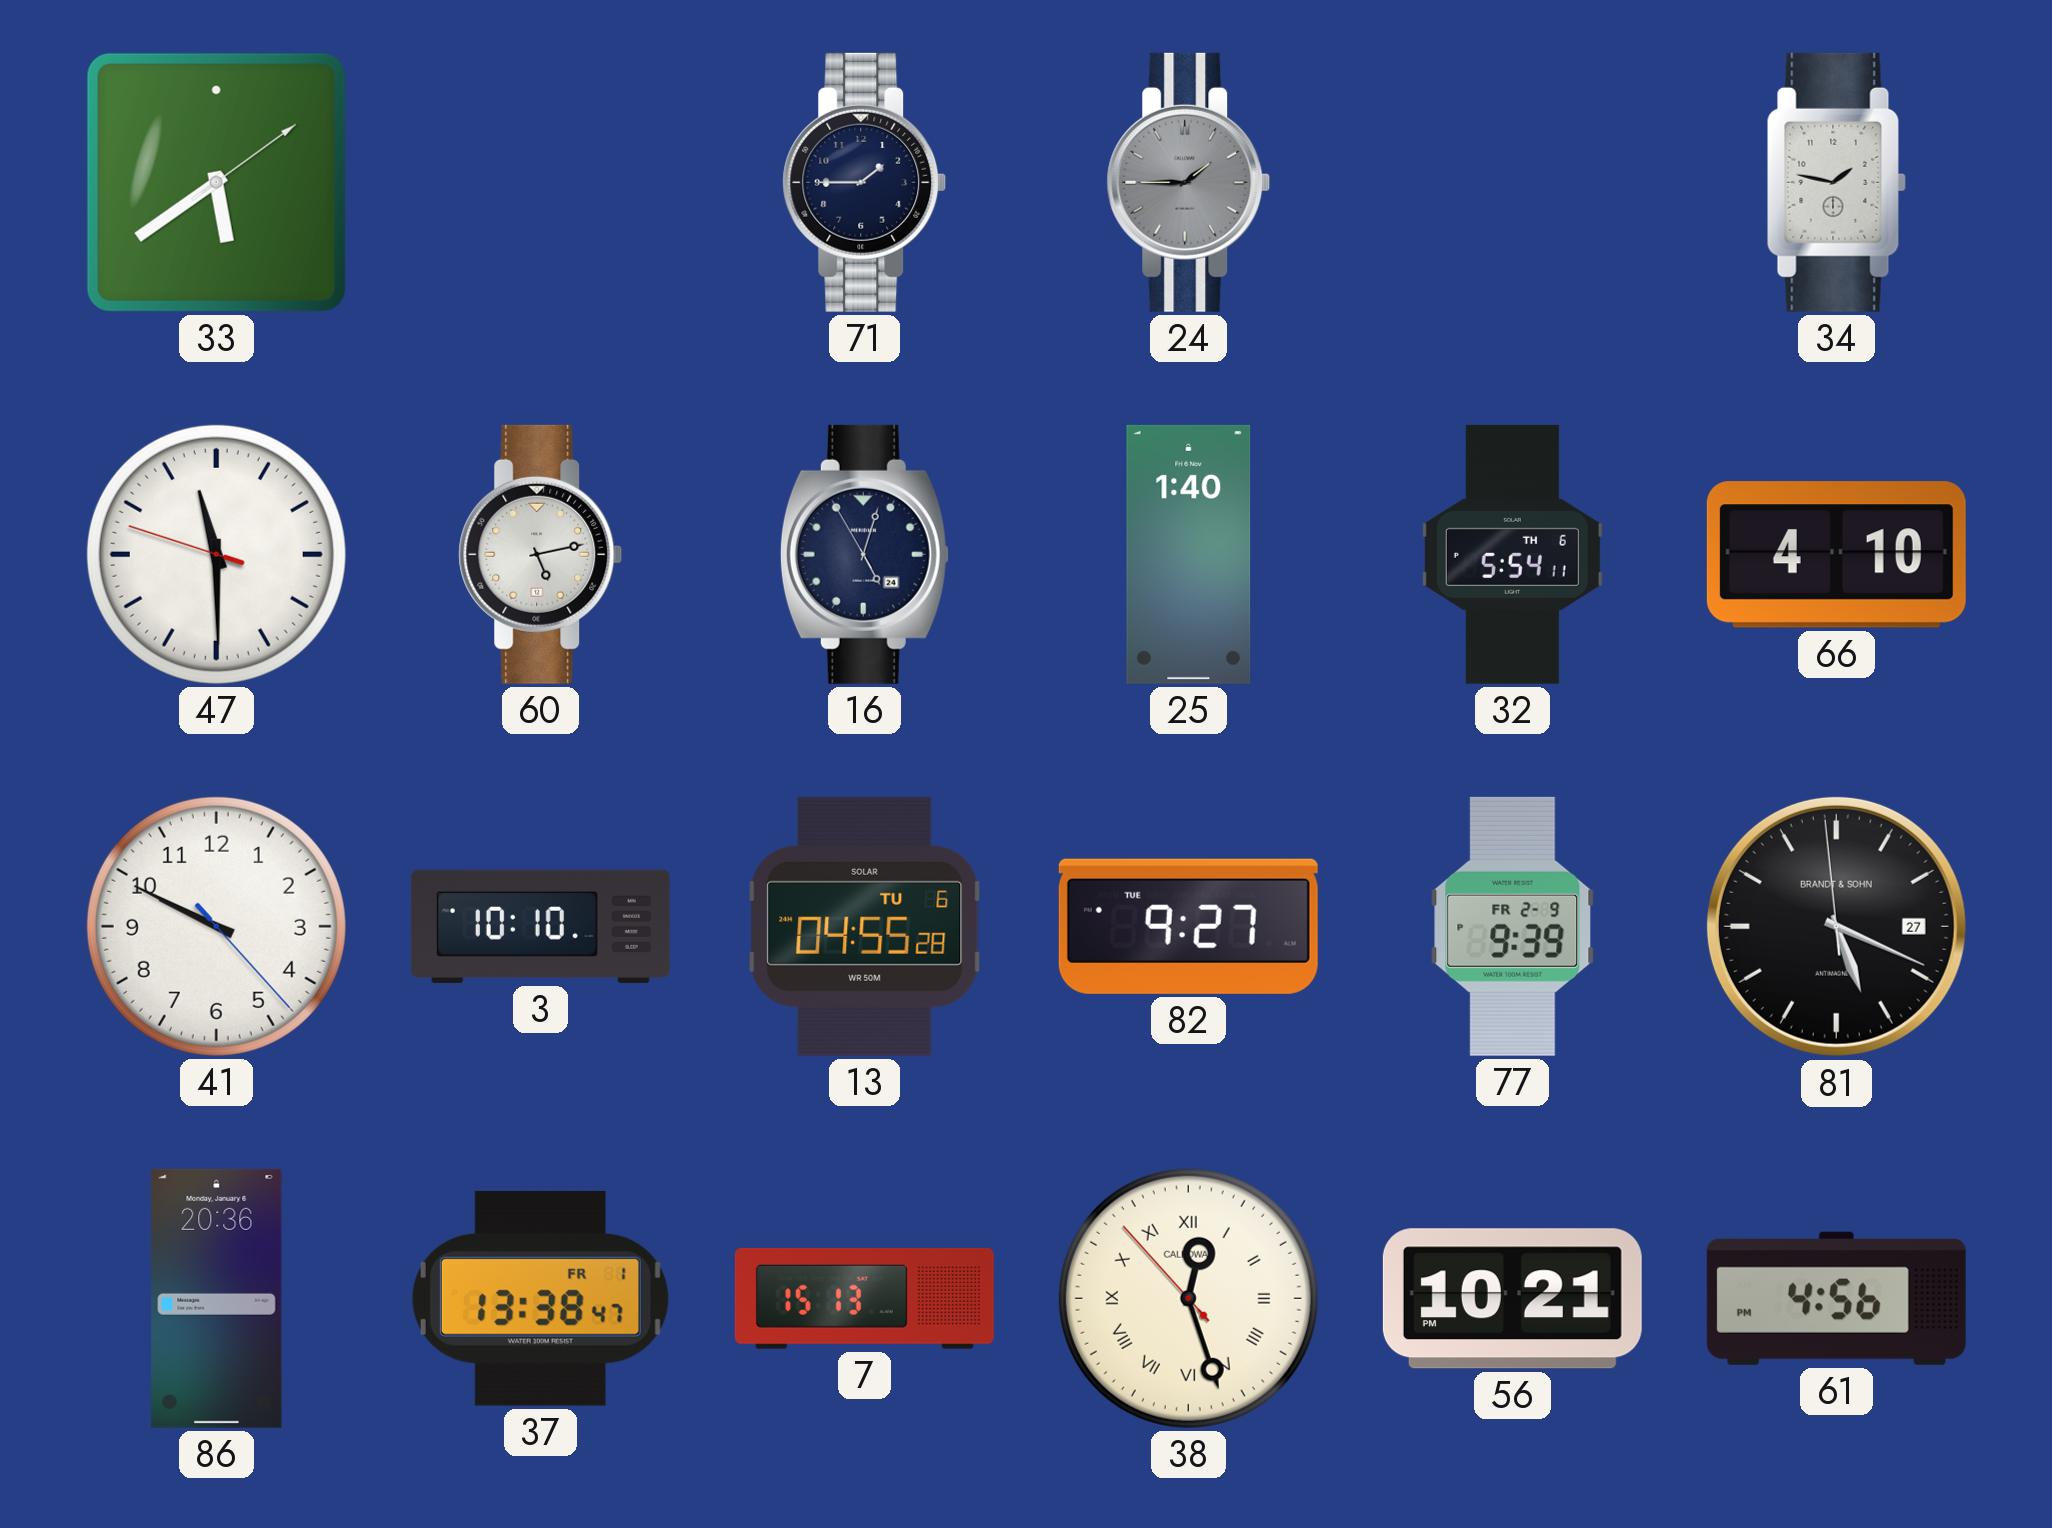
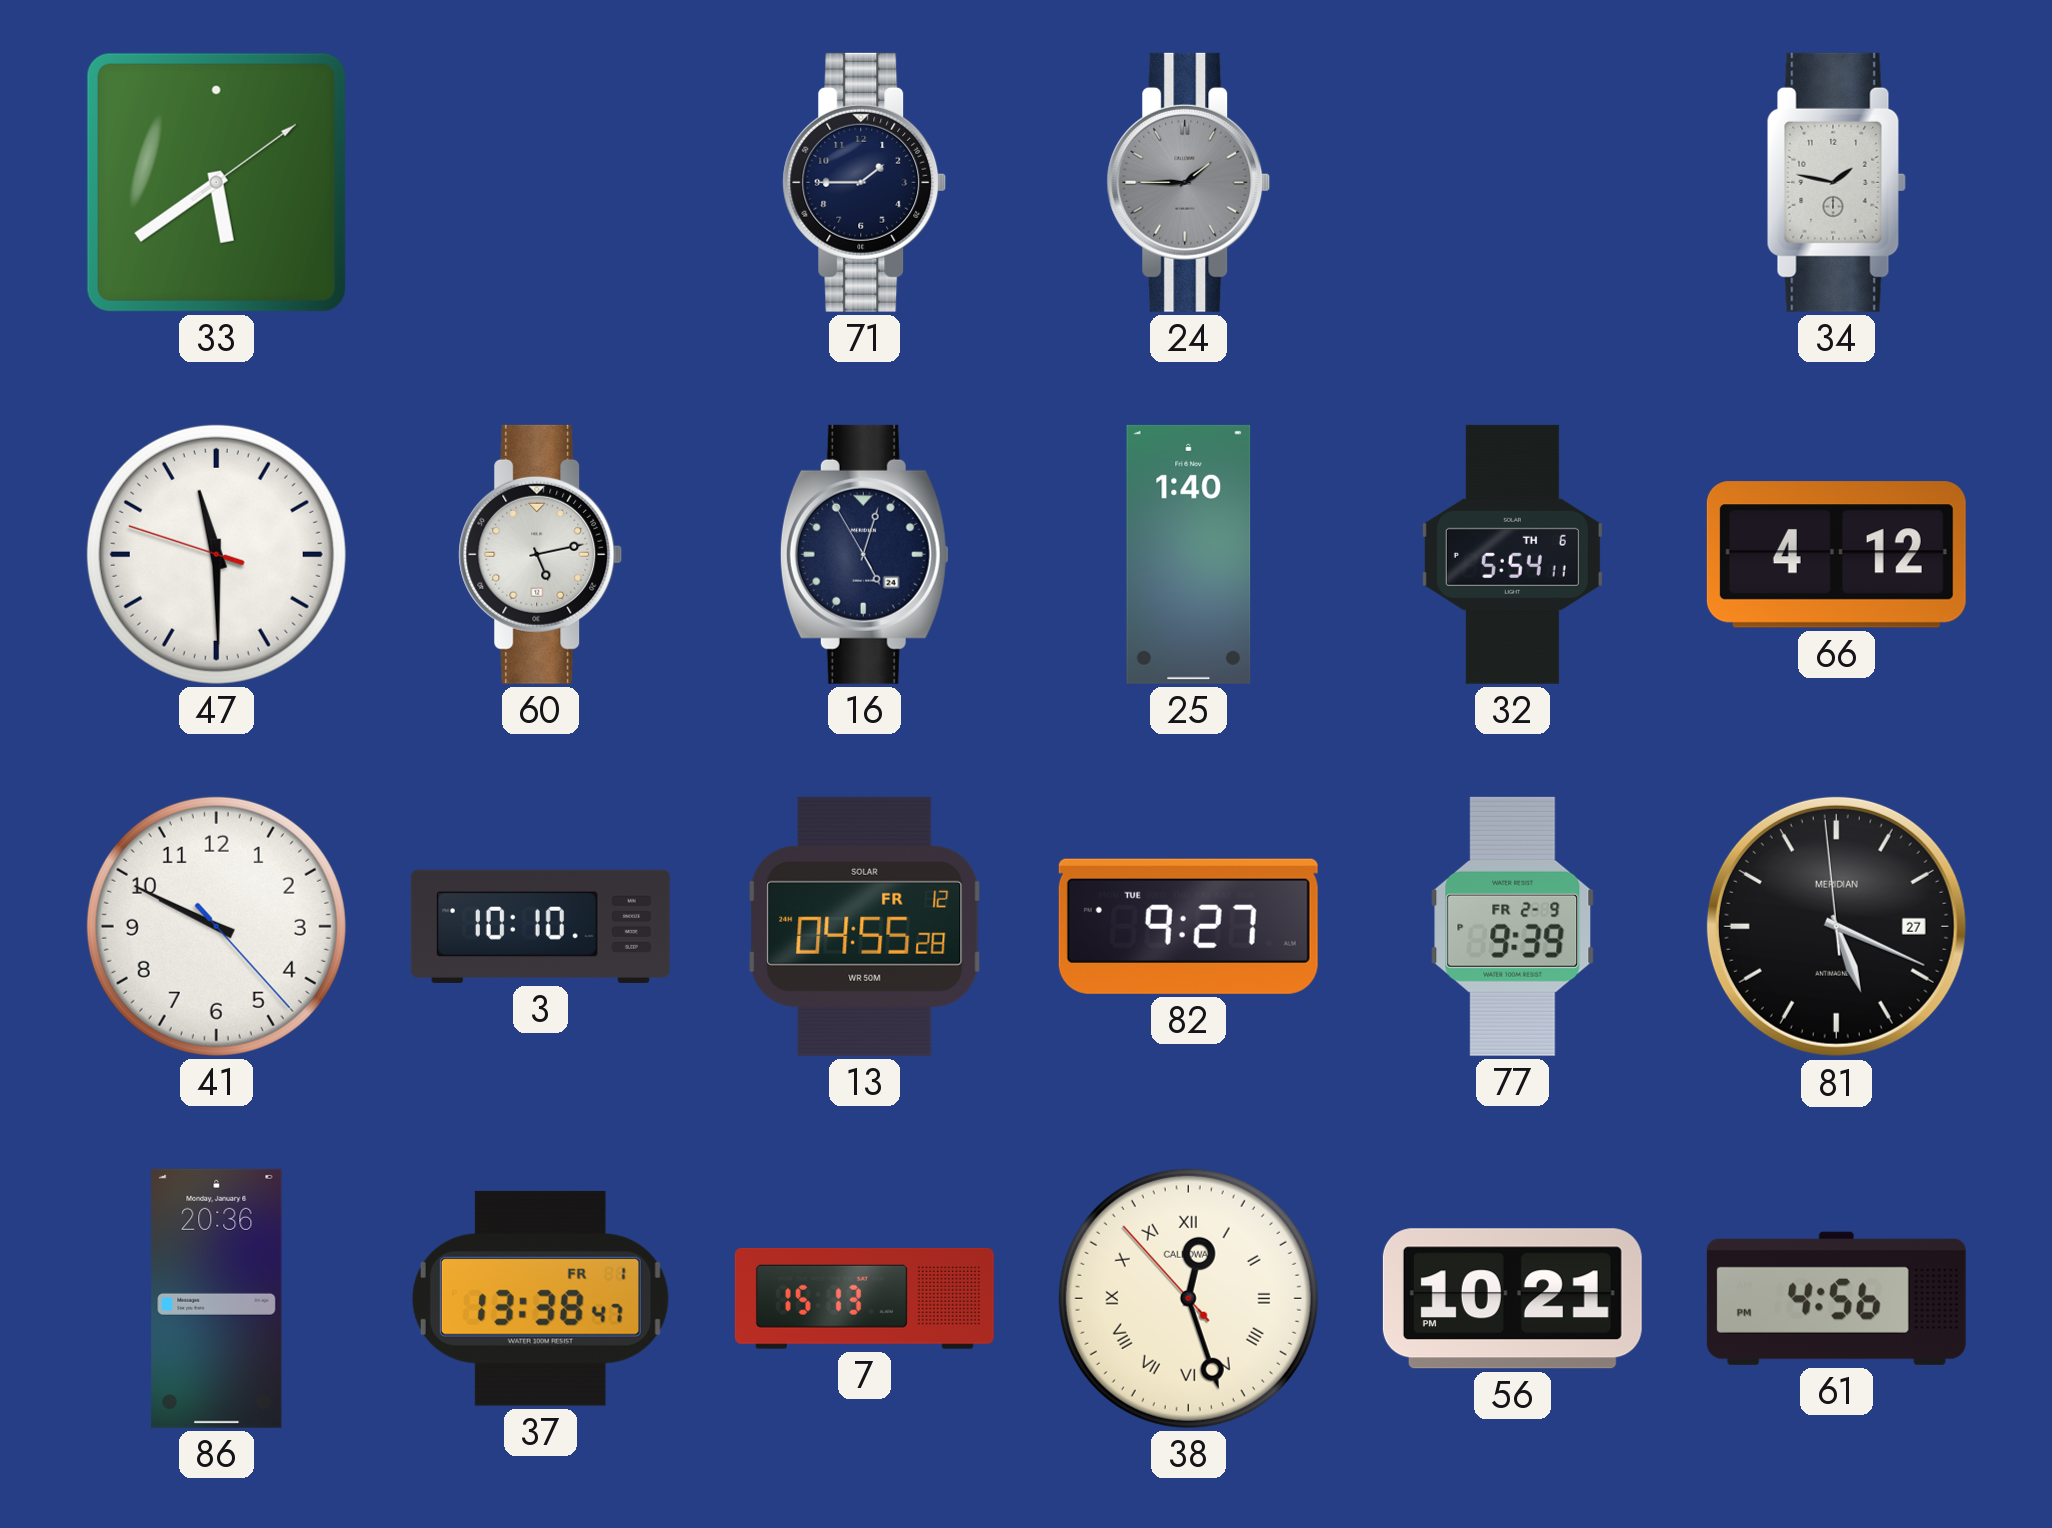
66: 4:10 -> 4:12 (1836, 555)
13 date: TU 6 -> FR 12 (865, 926)
81 brand: BRANDT & SOHN -> MERIDIAN (1836, 926)
